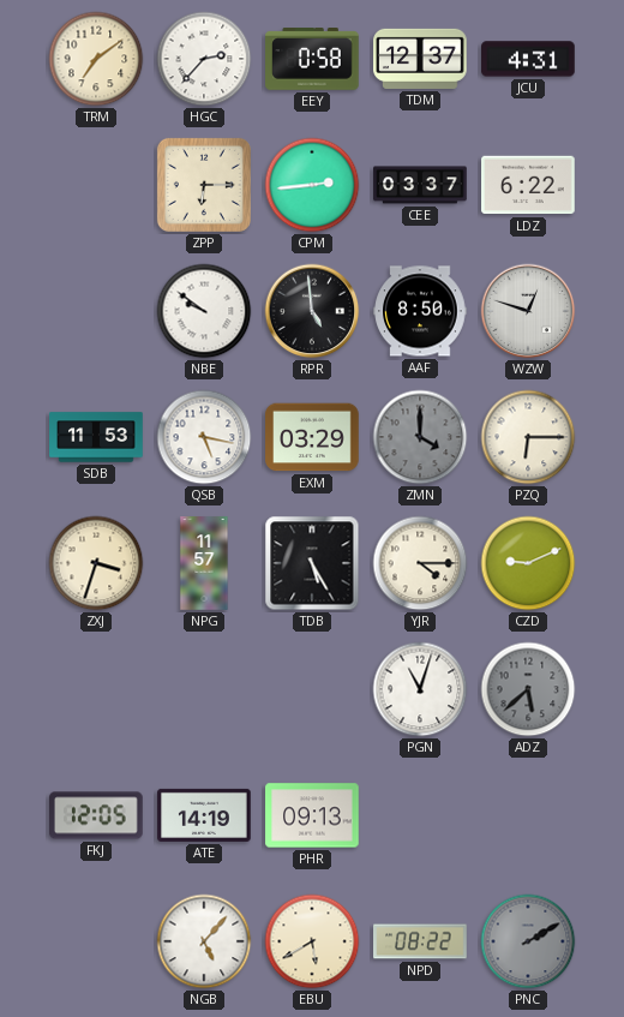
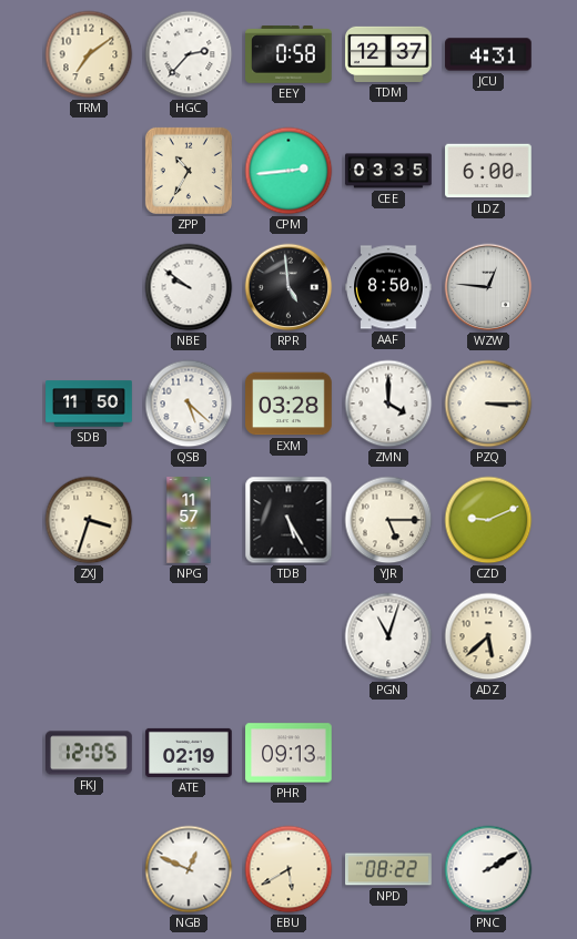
ZPP: 6:15 -> 10:35 (189, 171)
CEE: 03:37 -> 03:35 (388, 171)
LDZ: 6:22 -> 6:00 (488, 171)
WZW: 12:48 -> 12:46 (488, 287)
SDB: 11:53 -> 11:50 (89, 404)
QSB: 5:17 -> 5:22 (189, 404)
EXM: 03:29 -> 03:28 (288, 404)
ZMN dial: grey -> white (388, 404)
PZQ: 6:15 -> 3:15 (488, 404)
YJR: 4:15 -> 5:15 (388, 520)
ADZ dial: grey -> cream (488, 636)
ATE: 14:19 -> 02:19 (189, 753)
NGB: 5:07 -> 12:49 (189, 869)
PNC dial: grey -> white (488, 869)
